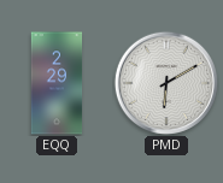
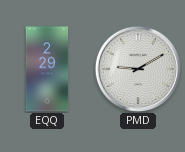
PMD: 6:10 -> 9:10 (137, 68)
